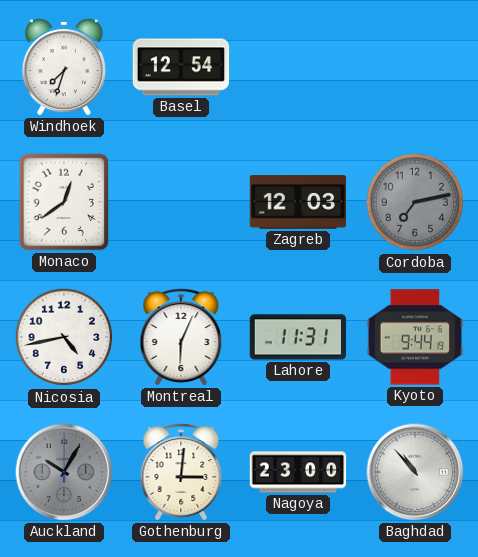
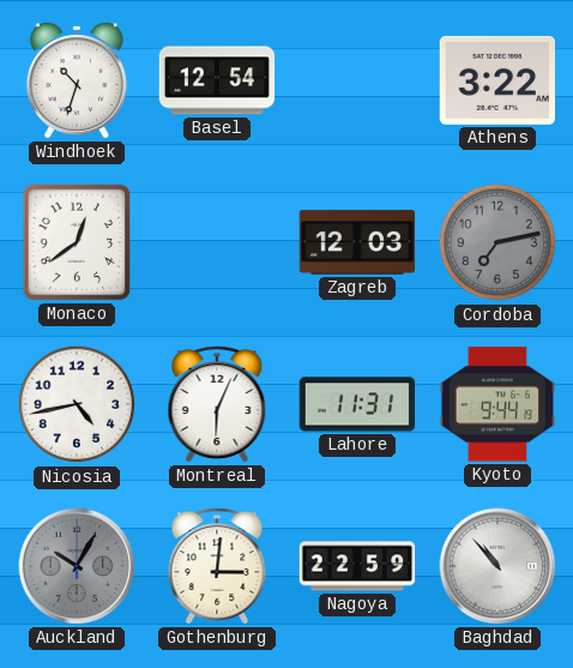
Windhoek: 7:33 -> 10:33 (77, 80)
Athens: none -> 3:22 (496, 80)
Nagoya: 23:00 -> 22:59 (357, 566)
